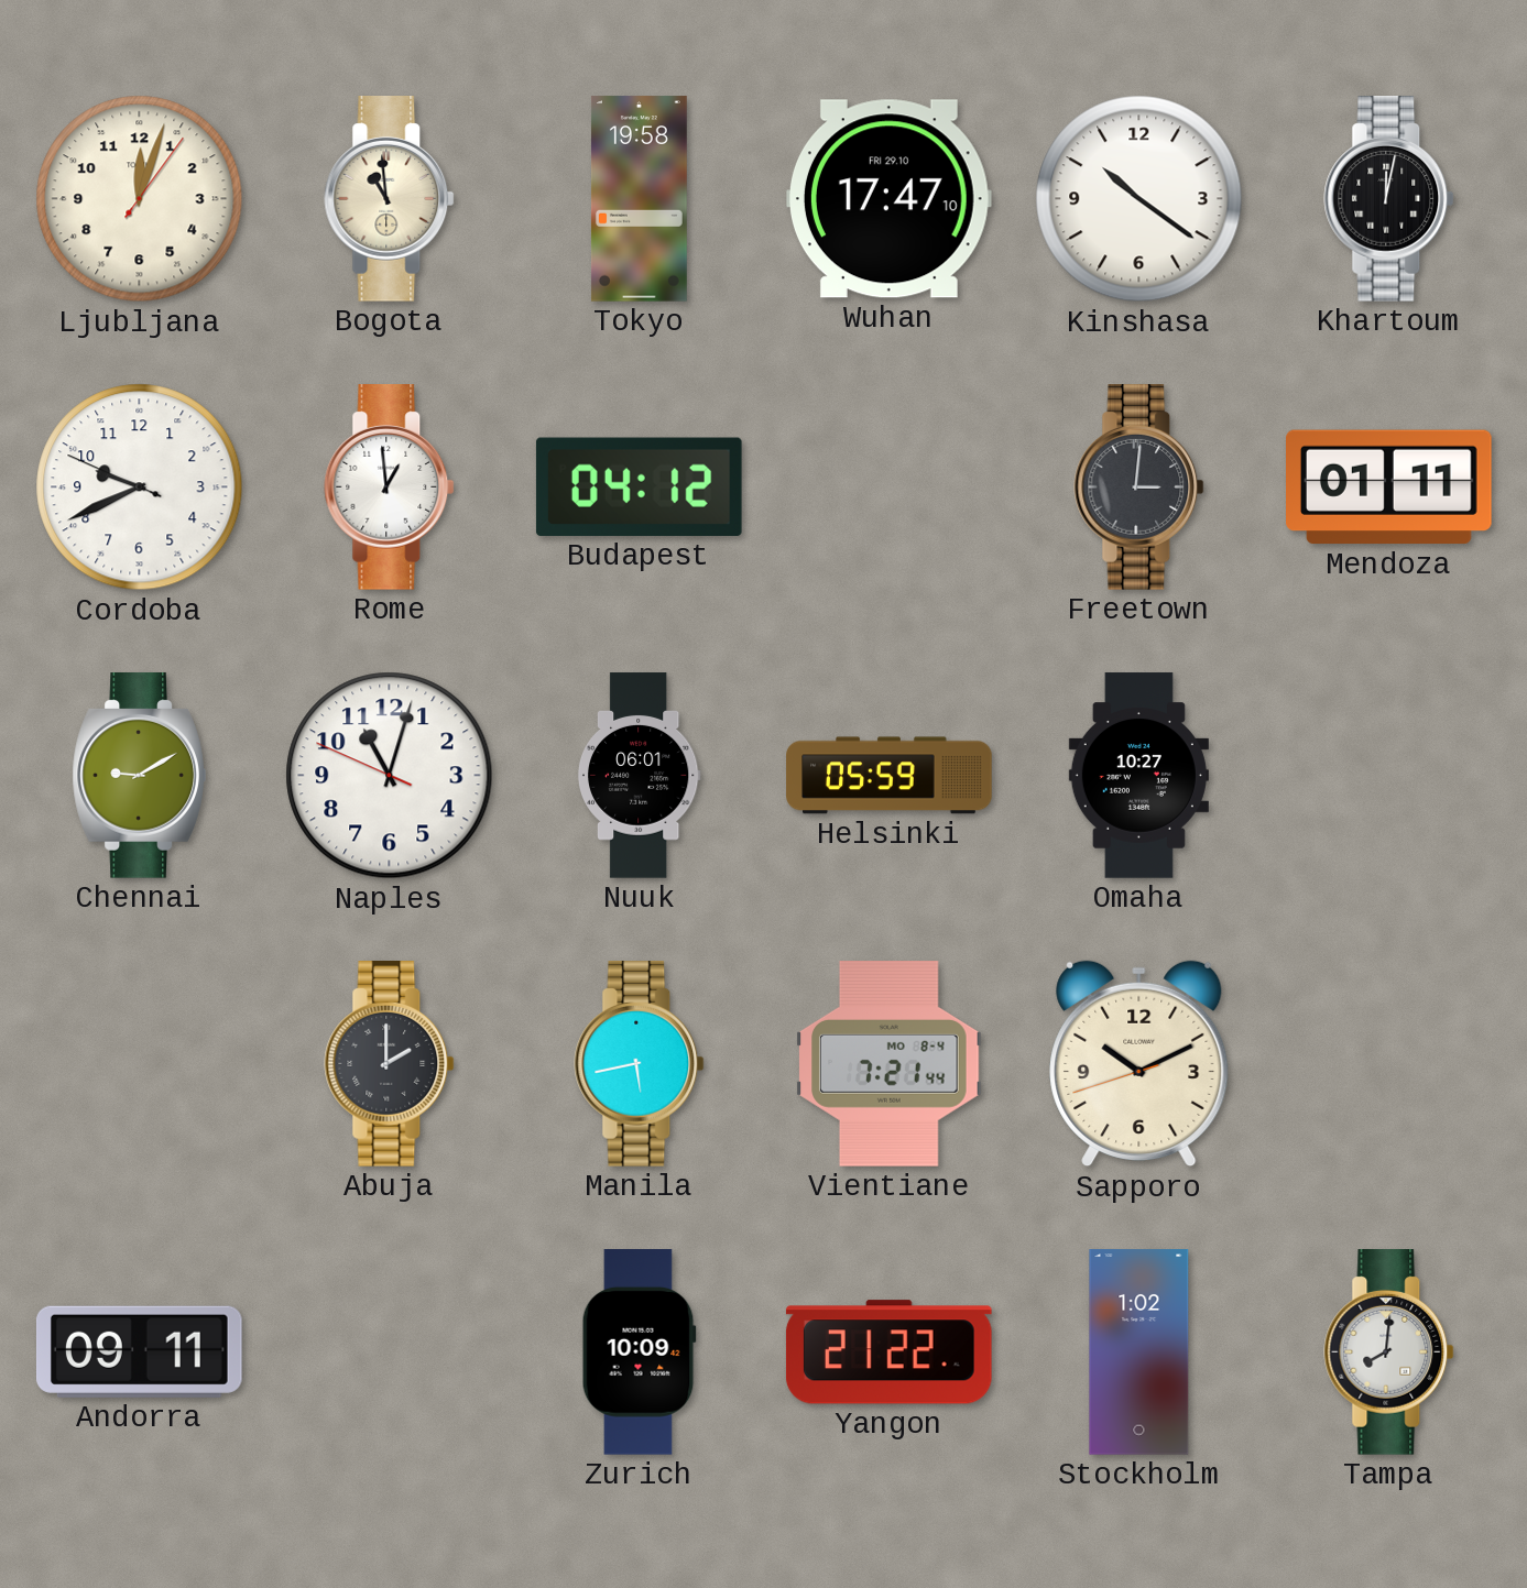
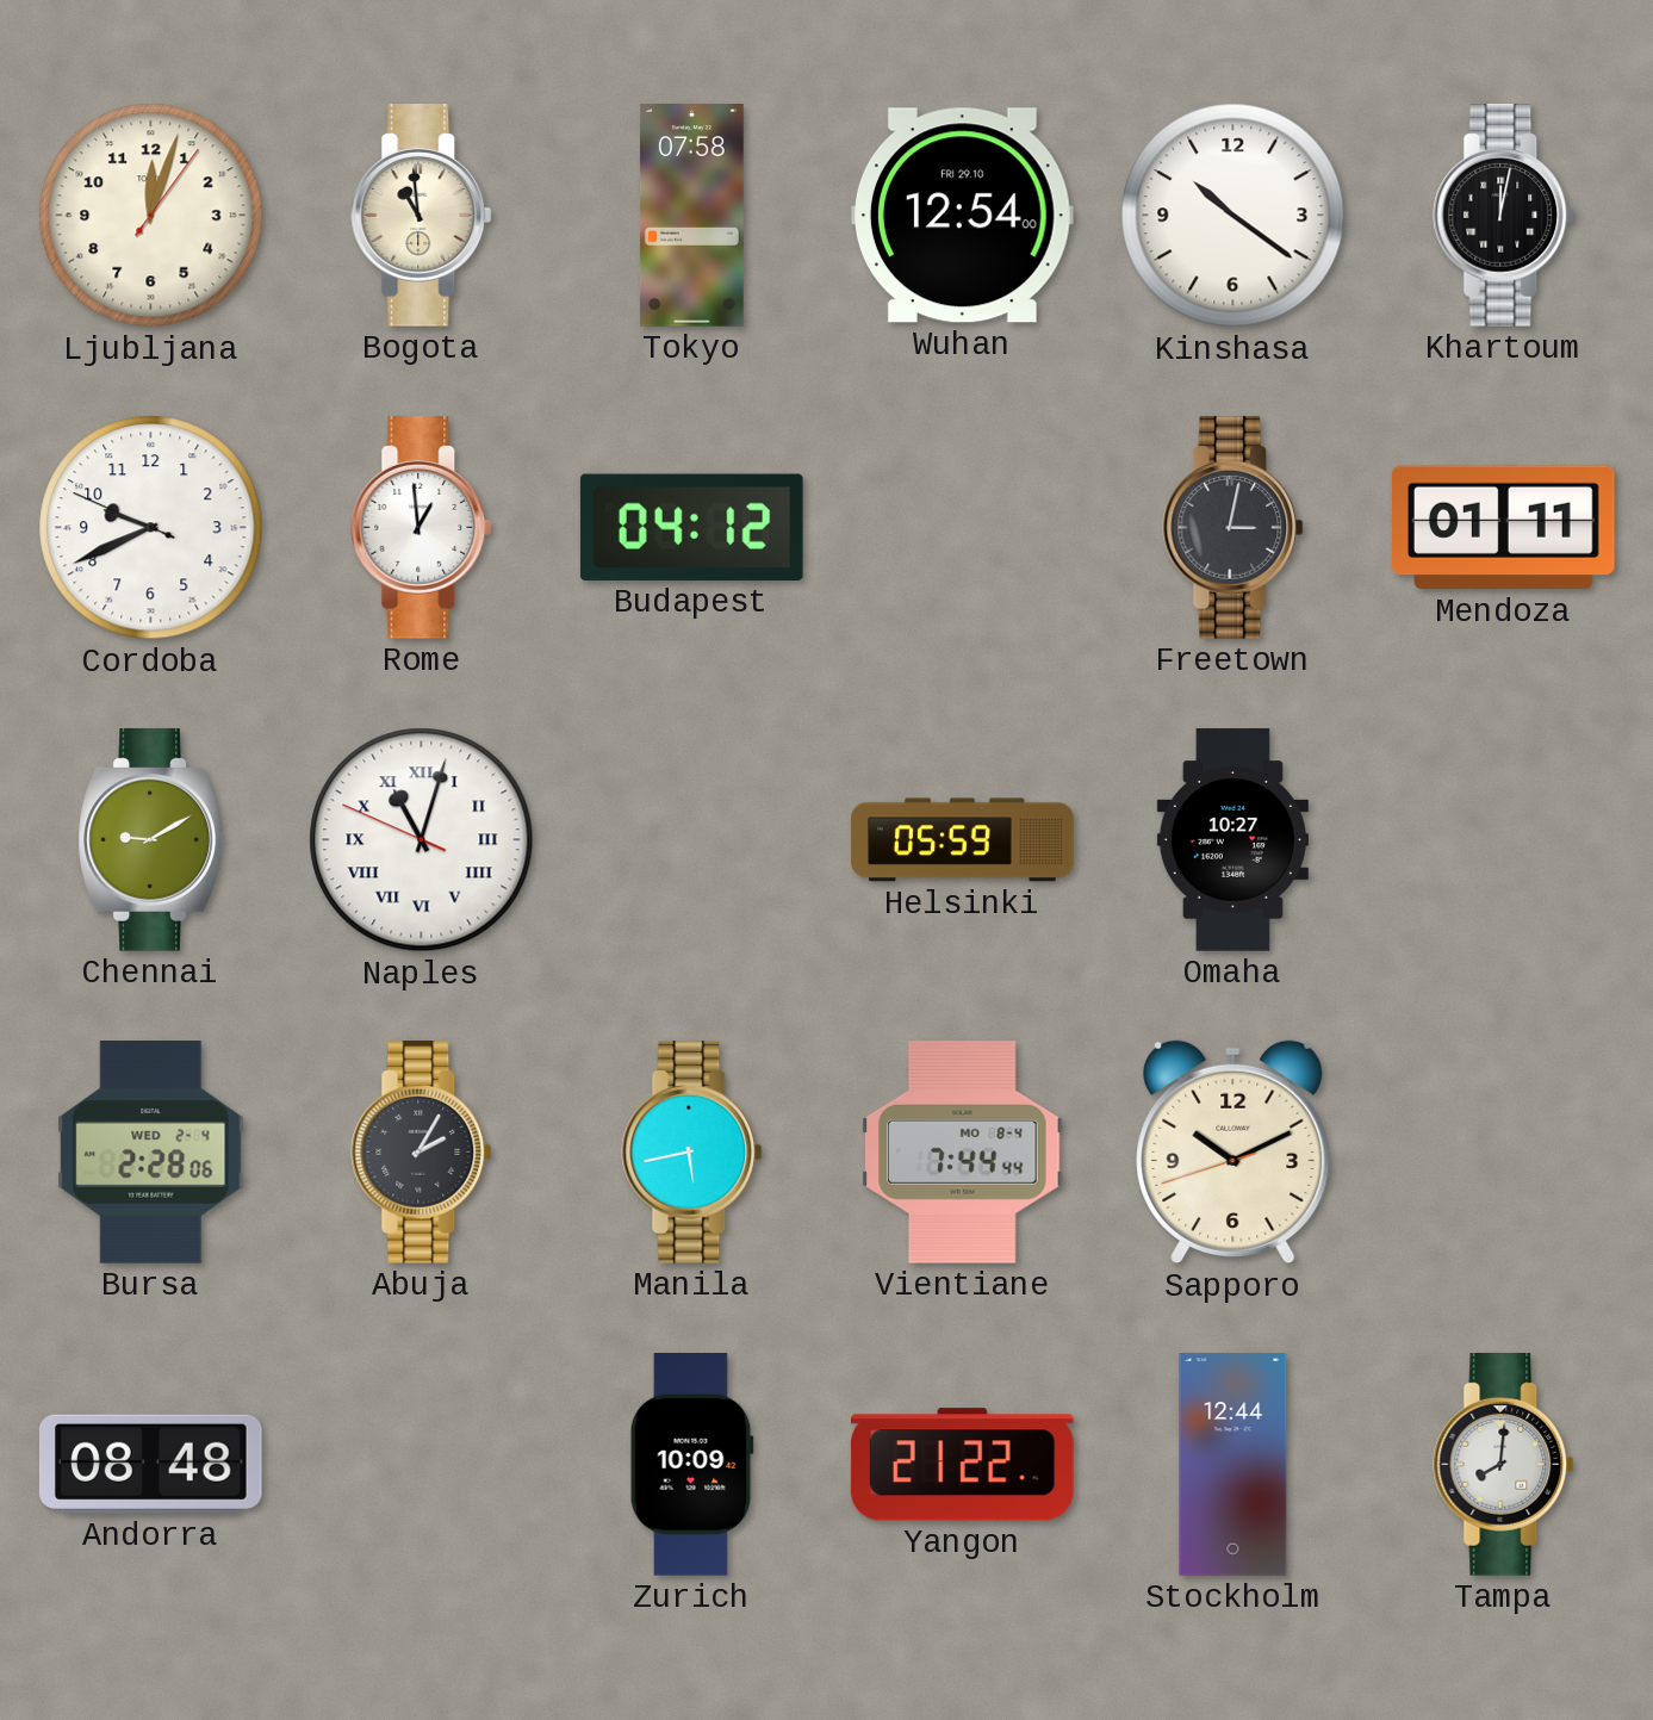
Tokyo: 19:58 -> 07:58 (691, 216)
Wuhan: 17:47 -> 12:54 (962, 216)
Freetown: 3:01 -> 3:02 (1233, 528)
Naples numerals: Arabic -> Roman (422, 840)
Nuuk: 06:01 -> none (639, 776)
Bursa: none -> 2:28 (151, 1153)
Abuja: 2:00 -> 2:05 (422, 1153)
Vientiane: 7:21 -> 7:44 (963, 1153)
Andorra: 09:11 -> 08:48 (150, 1464)
Stockholm: 1:02 -> 12:44 (1233, 1465)
